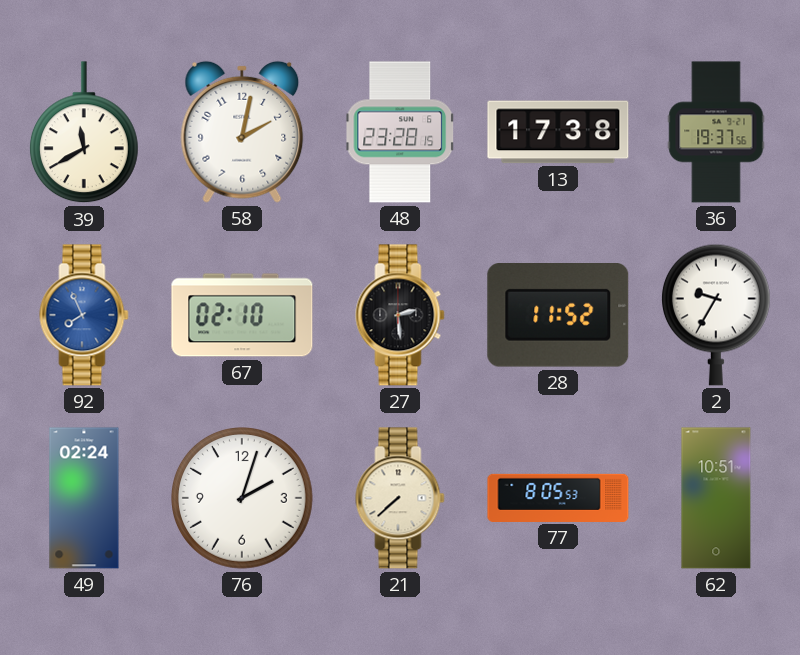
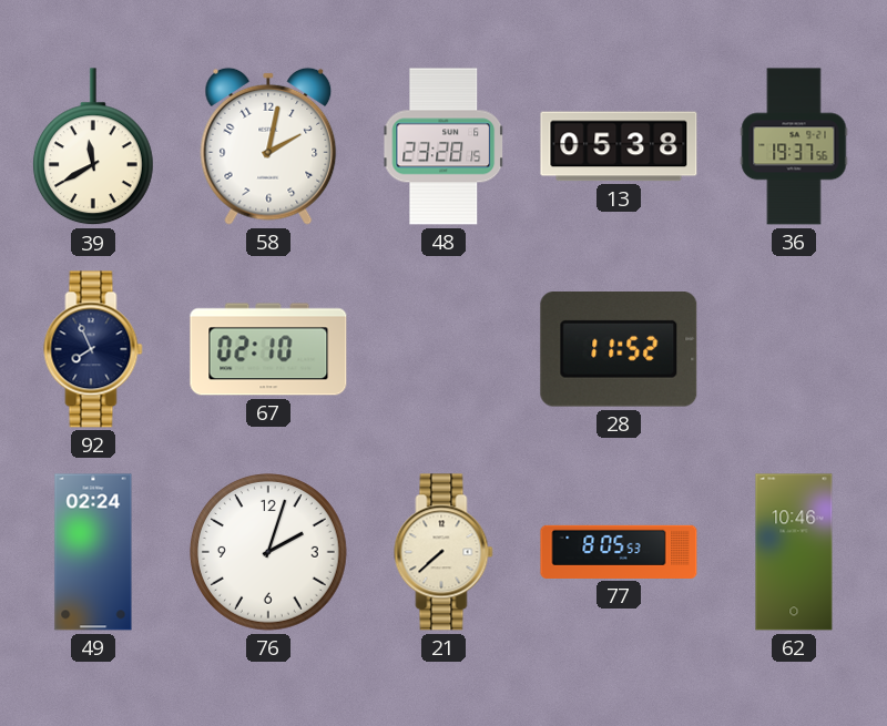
13: 17:38 -> 05:38 (619, 146)
92 dial: blue -> navy (93, 349)
27: 2:29 -> none (400, 315)
2: 9:35 -> none (716, 315)
62: 10:51 -> 10:46 (794, 552)
